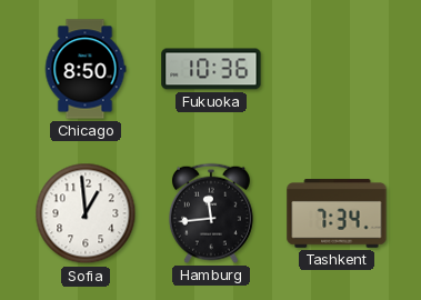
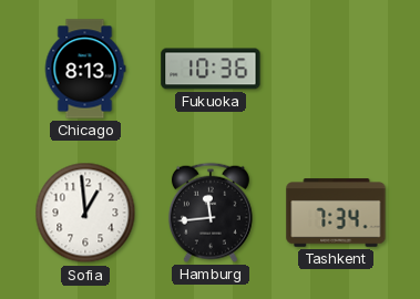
Chicago: 8:50 -> 8:13 (85, 69)
